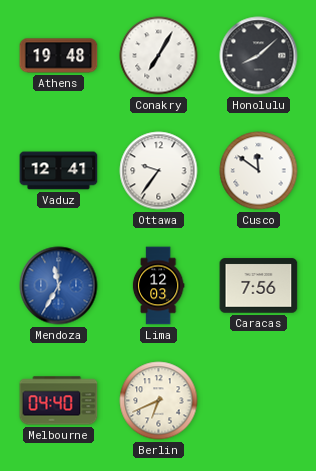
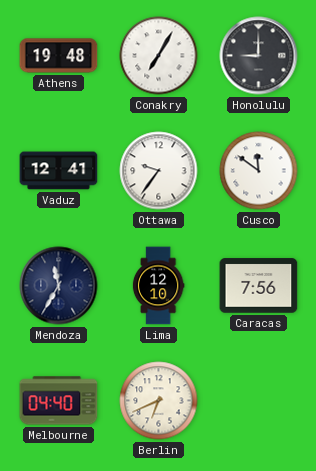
Honolulu: 8:08 -> 9:00 (259, 56)
Mendoza dial: blue -> navy (59, 286)
Lima: 12:03 -> 12:10 (158, 286)
